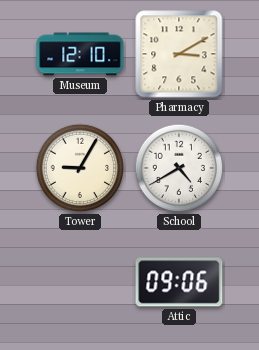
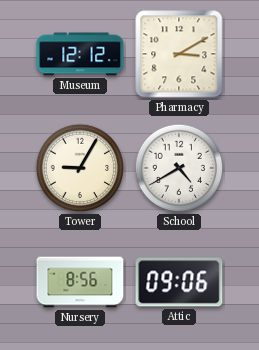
Museum: 12:10 -> 12:12 (80, 54)
Nursery: none -> 8:56 (80, 282)
